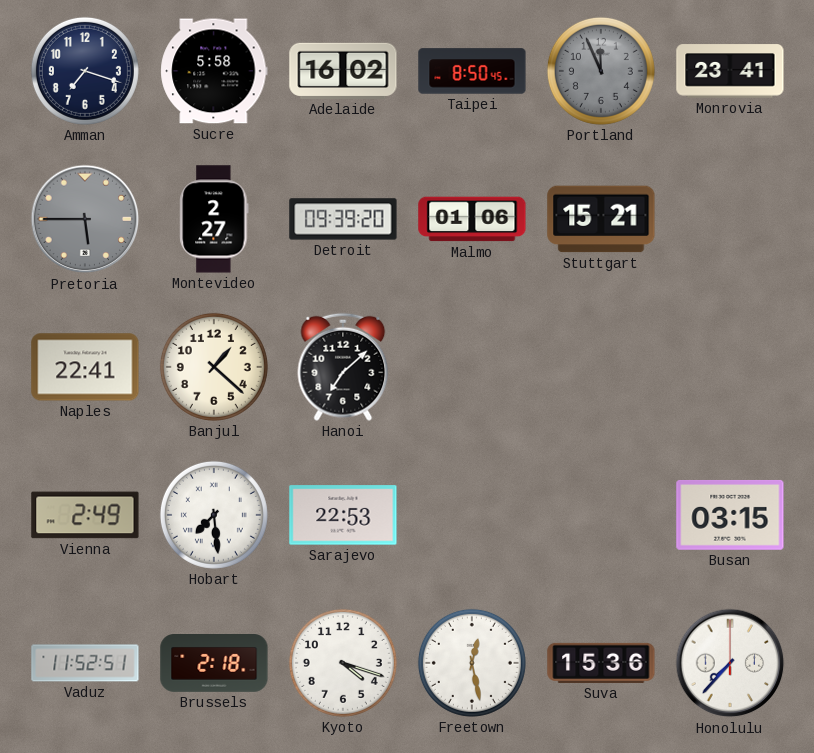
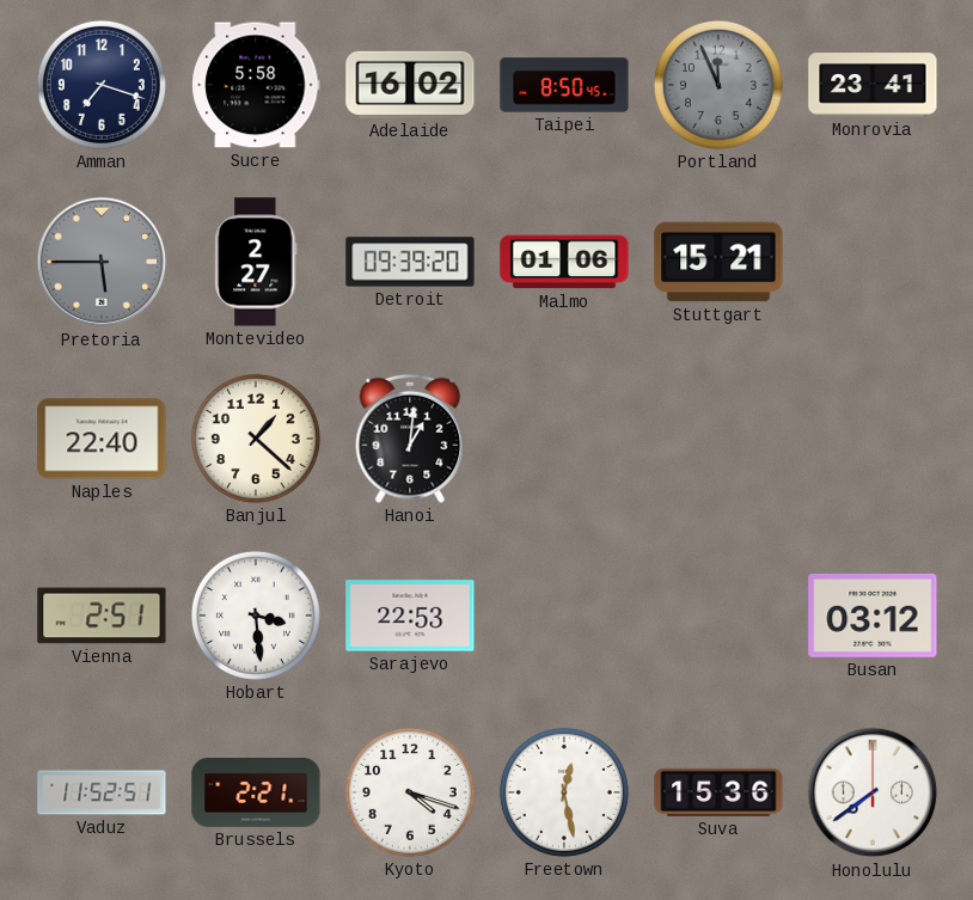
Naples: 22:41 -> 22:40 (102, 439)
Hanoi: 7:08 -> 1:01 (410, 439)
Vienna: 2:49 -> 2:51 (102, 616)
Hobart: 7:29 -> 3:29 (256, 616)
Busan: 03:15 -> 03:12 (873, 616)
Brussels: 2:18 -> 2:21 (256, 792)
Honolulu: 7:37 -> 7:39 (873, 792)
